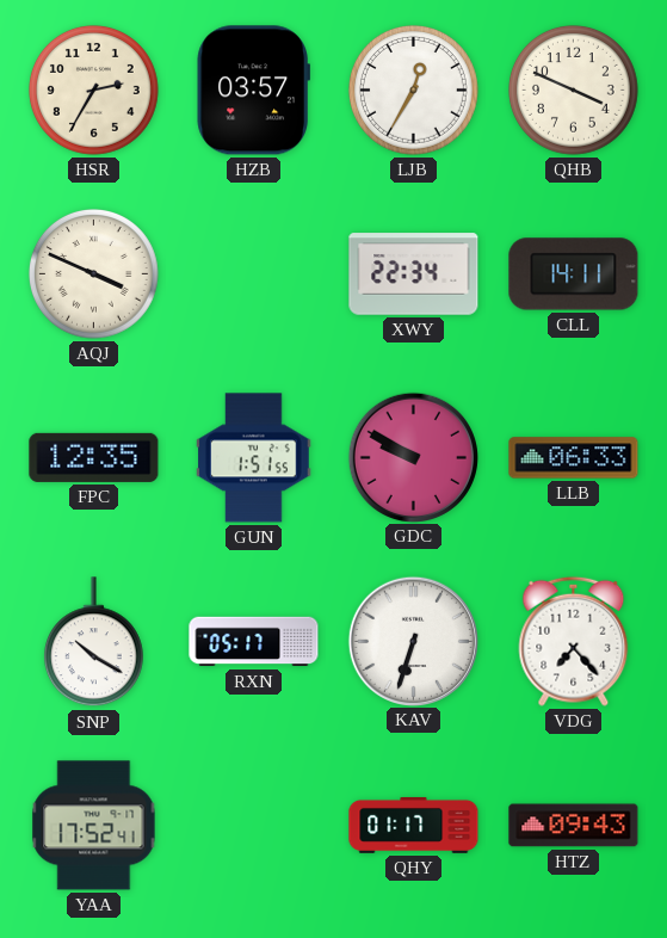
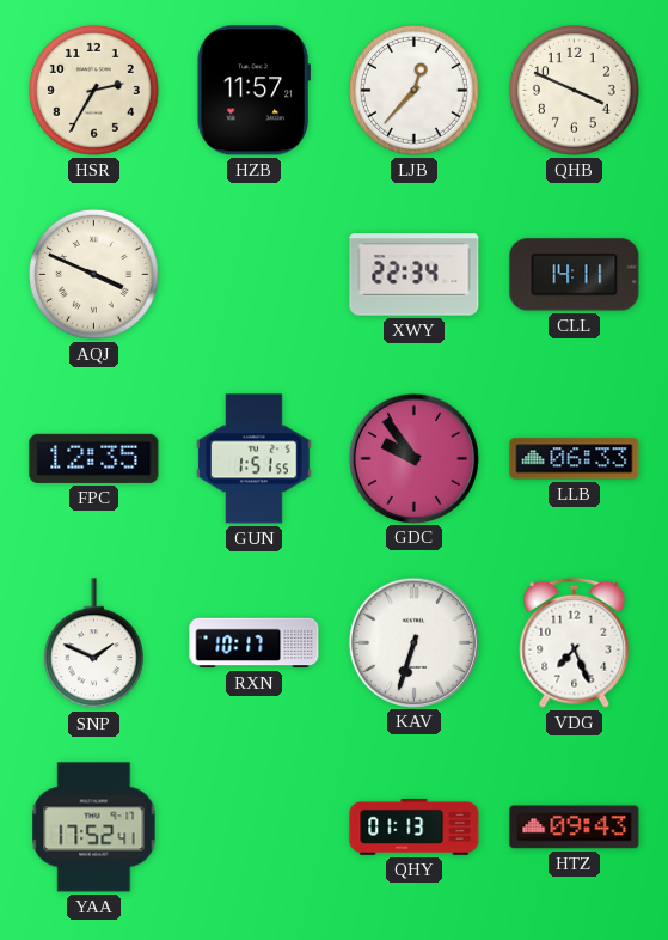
HZB: 03:57 -> 11:57 (253, 91)
LJB: 12:35 -> 12:37 (415, 91)
GDC: 9:50 -> 9:54 (413, 458)
SNP: 10:20 -> 1:49 (93, 643)
RXN: 05:17 -> 10:17 (255, 643)
VDG: 7:23 -> 7:26 (575, 642)
QHY: 01:17 -> 01:13 (415, 826)
